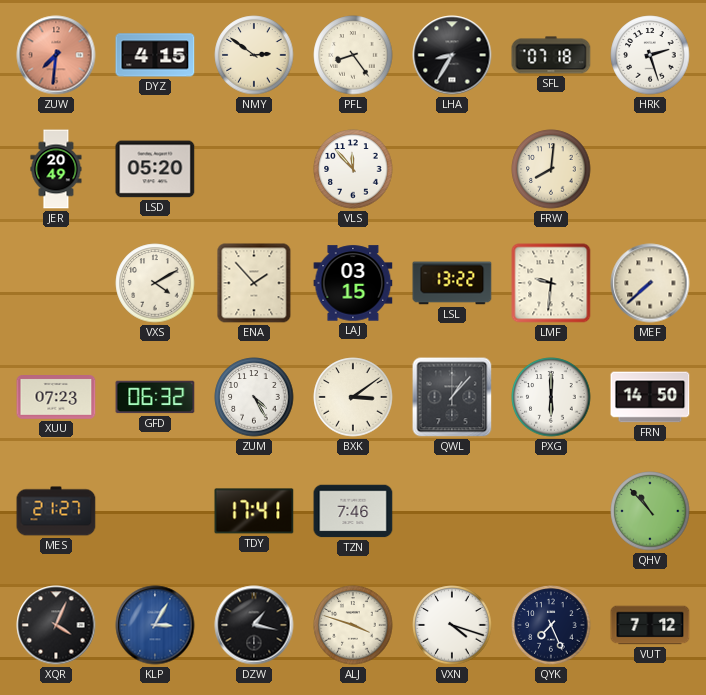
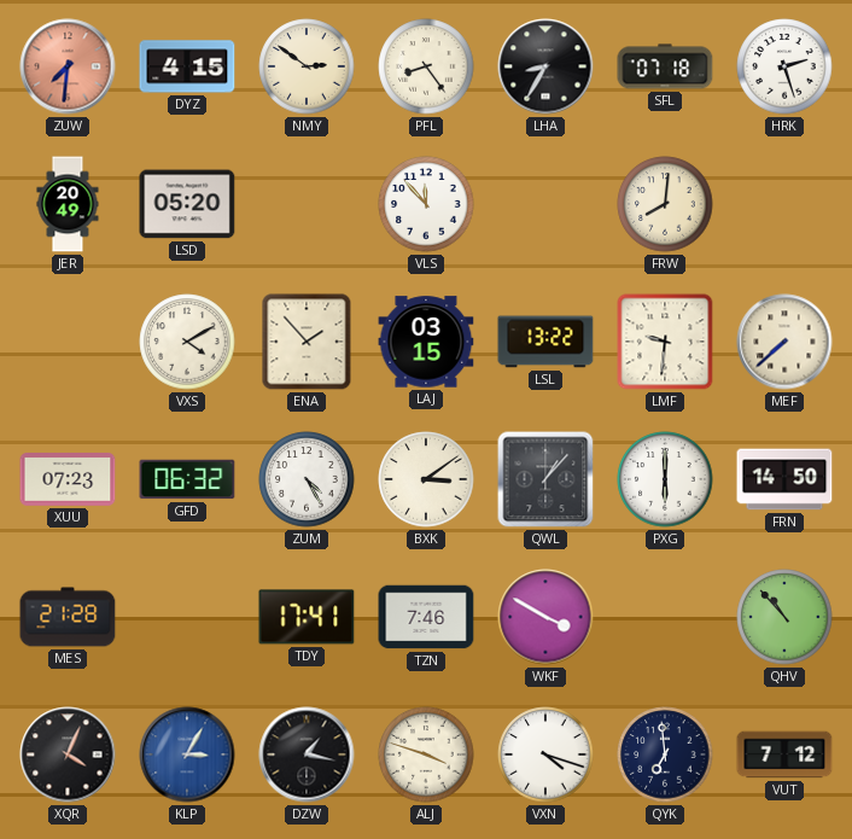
MES: 21:27 -> 21:28 (68, 617)
WKF: none -> 3:50 (545, 617)
QYK: 7:26 -> 6:59 (665, 754)
